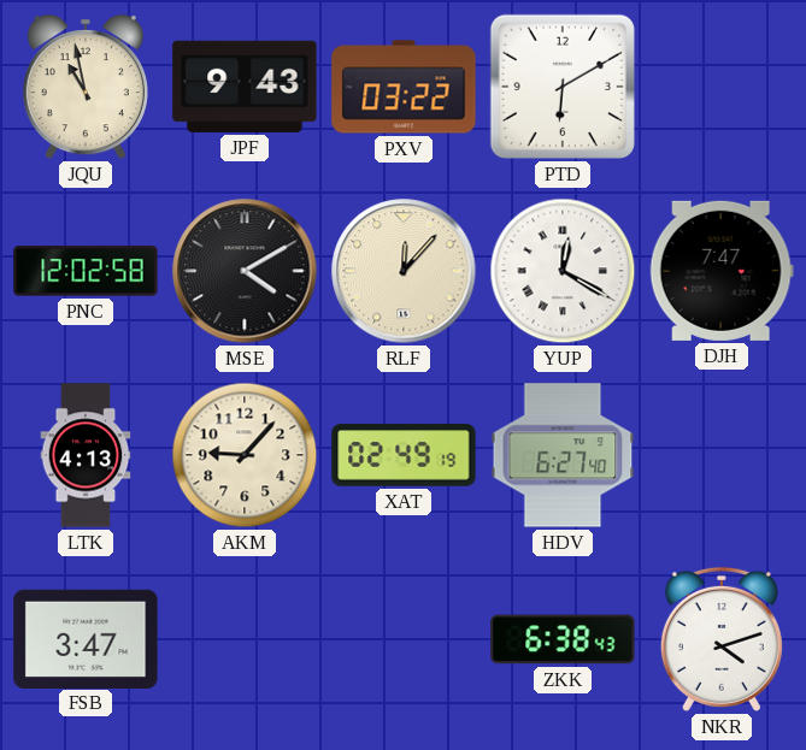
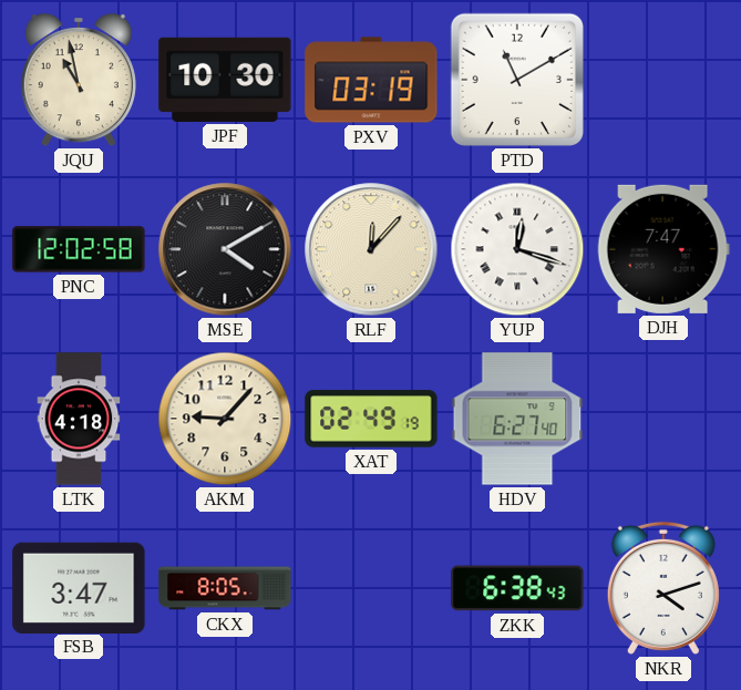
JPF: 9:43 -> 10:30 (225, 80)
PXV: 03:22 -> 03:19 (371, 80)
PTD: 6:10 -> 11:10 (517, 80)
YUP: 12:20 -> 12:18 (517, 249)
LTK: 4:13 -> 4:18 (79, 419)
CKX: none -> 8:05 (225, 588)
